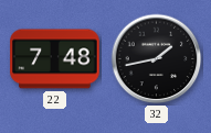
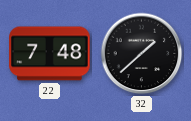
32: 1:43 -> 1:38 (142, 54)
